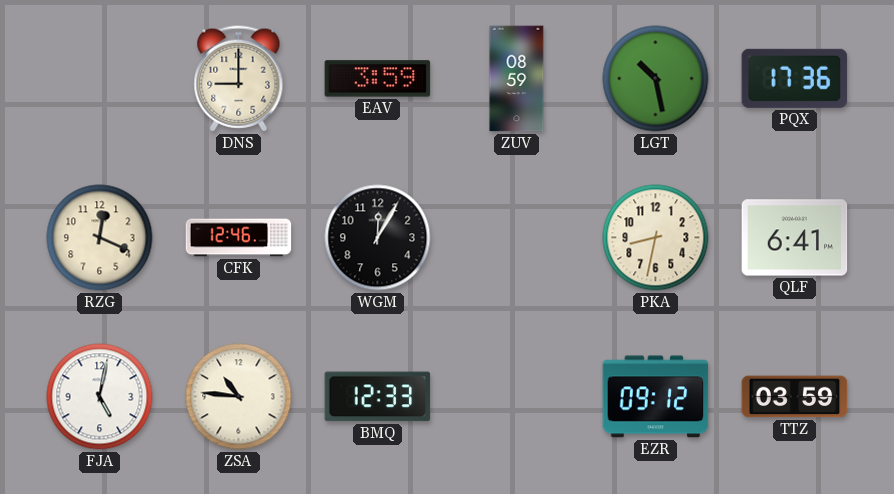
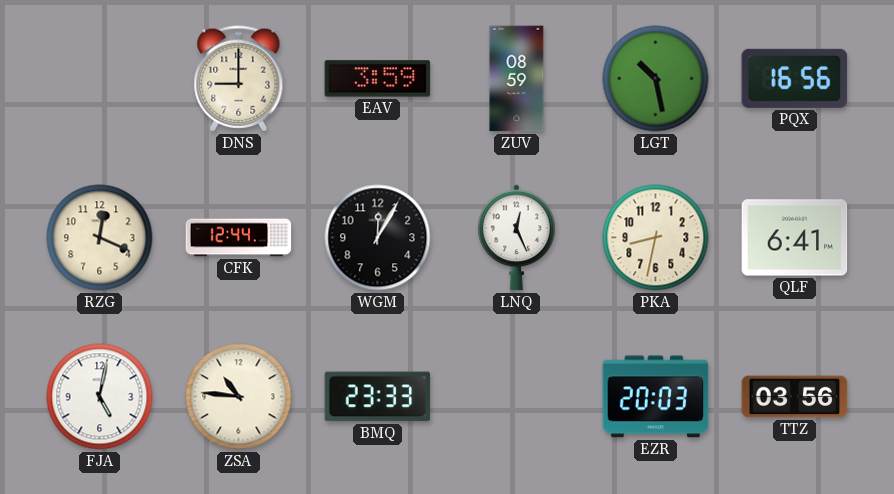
PQX: 17:36 -> 16:56 (795, 78)
CFK: 12:46 -> 12:44 (239, 238)
LNQ: none -> 12:26 (517, 238)
BMQ: 12:33 -> 23:33 (378, 397)
EZR: 09:12 -> 20:03 (656, 397)
TTZ: 03:59 -> 03:56 (795, 397)
